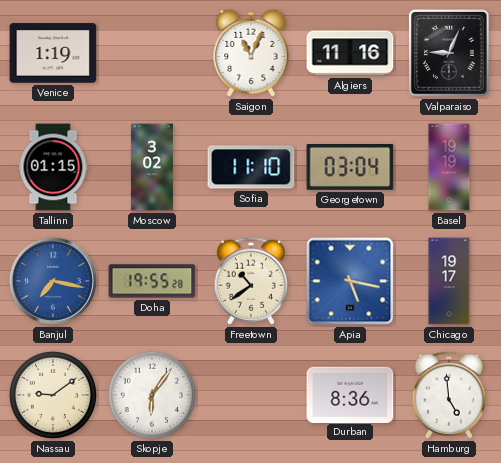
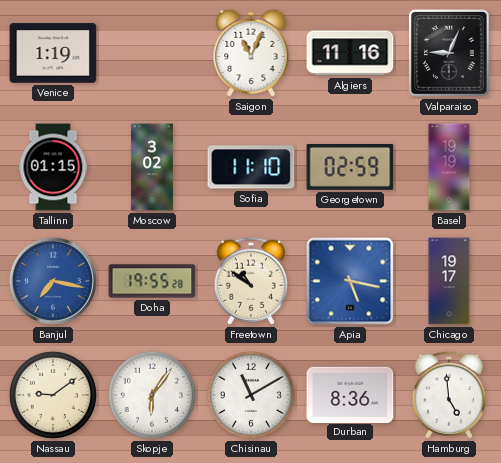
Georgetown: 03:04 -> 02:59 (350, 168)
Freetown: 10:39 -> 10:51 (250, 281)
Chisinau: none -> 11:10 (251, 395)
